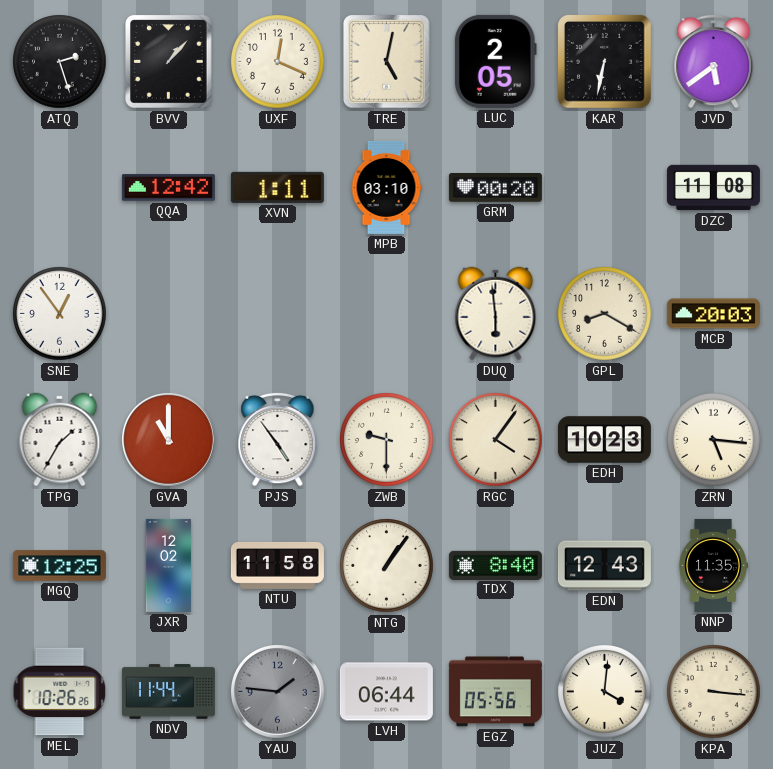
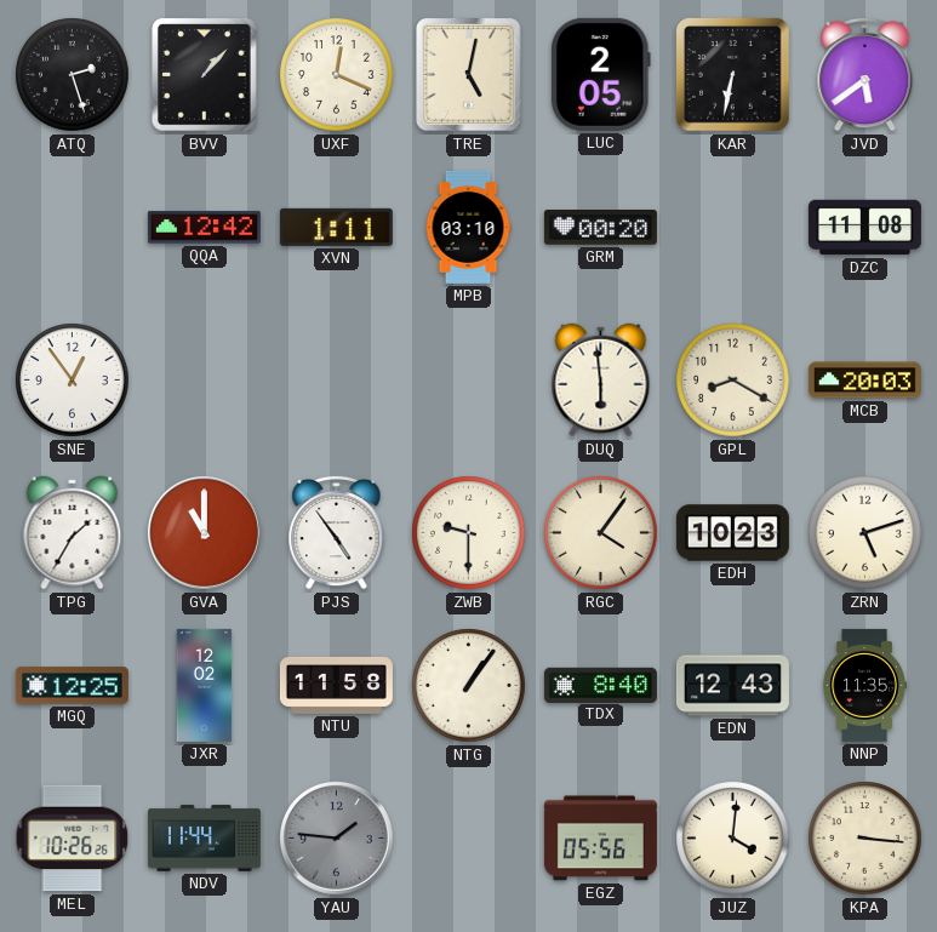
ZRN: 5:16 -> 5:12 (865, 533)
LVH: 06:44 -> none (386, 692)
